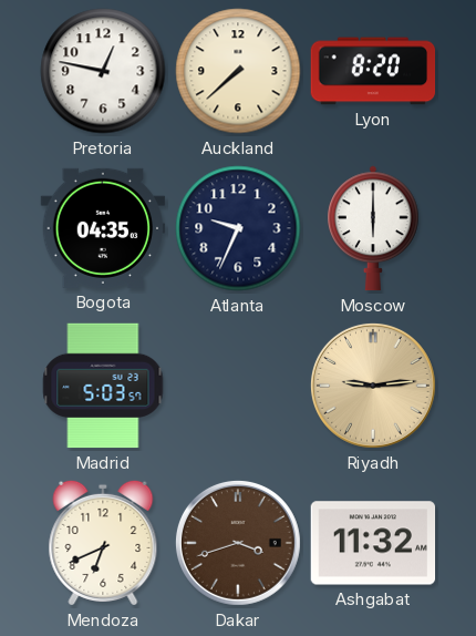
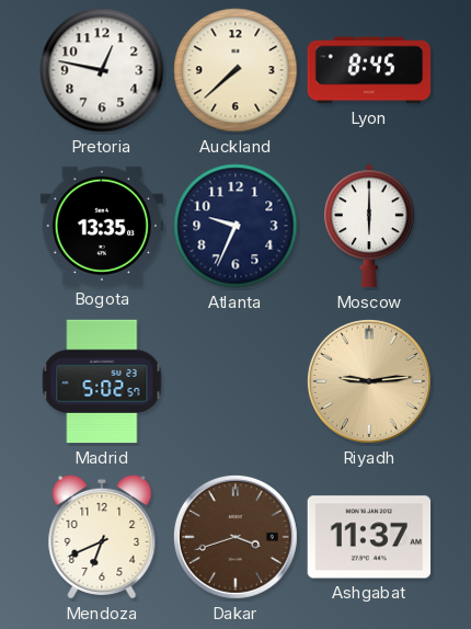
Lyon: 8:20 -> 8:45 (369, 70)
Bogota: 04:35 -> 13:35 (102, 226)
Madrid: 5:03 -> 5:02 (102, 381)
Ashgabat: 11:32 -> 11:37 (369, 537)
